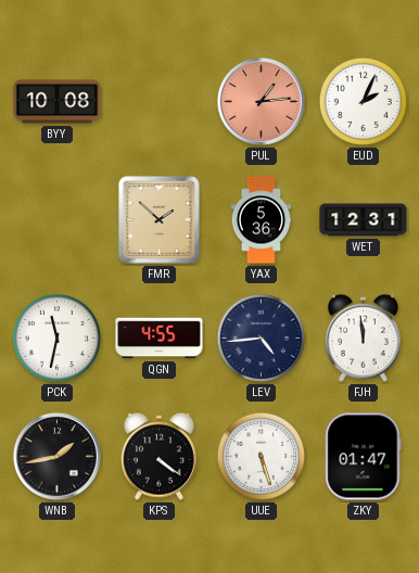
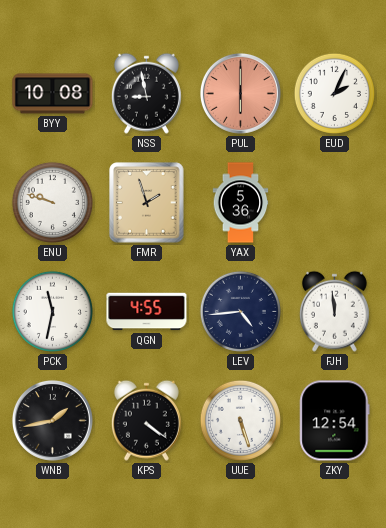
NSS: none -> 8:58 (146, 93)
PUL: 1:14 -> 6:00 (240, 93)
ENU: none -> 9:48 (52, 202)
FMR: 1:52 -> 1:57 (147, 203)
WET: 12:31 -> none (364, 220)
ZKY: 01:47 -> 12:54 (335, 421)
